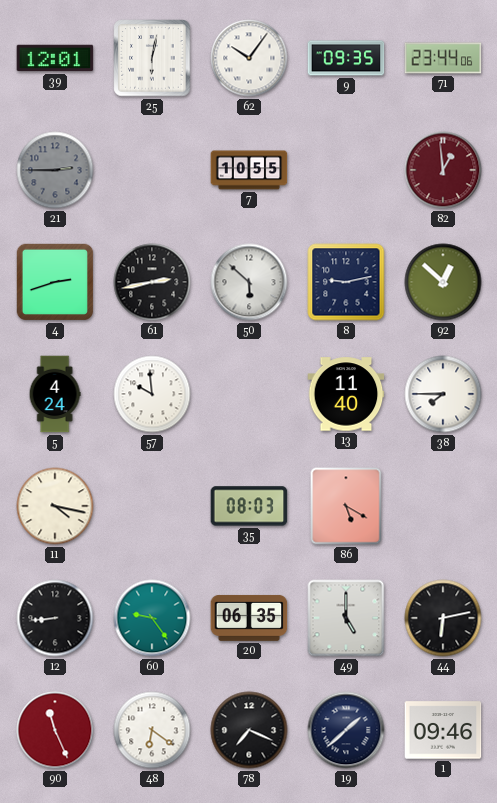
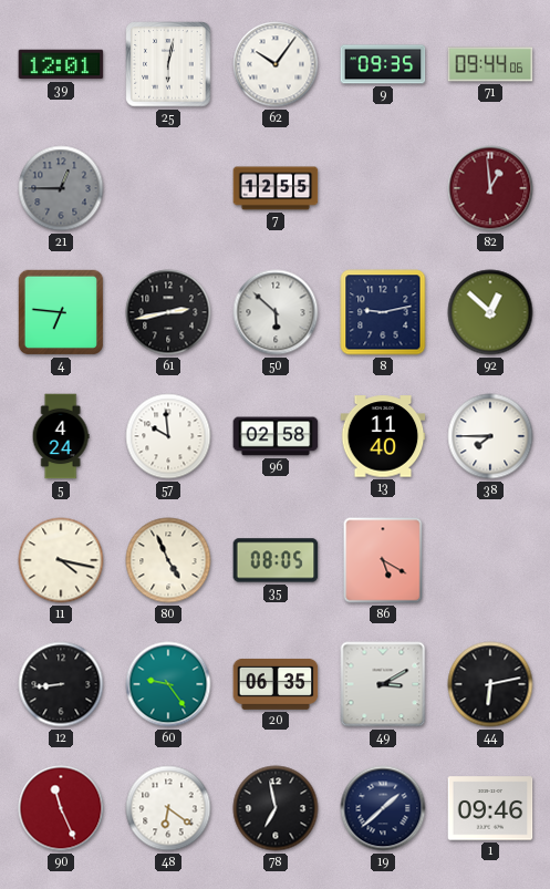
71: 23:44 -> 09:44 (490, 64)
21: 2:45 -> 12:45 (61, 188)
7: 10:55 -> 12:55 (276, 188)
4: 2:42 -> 6:46 (61, 312)
96: none -> 02:58 (276, 436)
80: none -> 4:56 (168, 560)
35: 08:03 -> 08:05 (276, 560)
49: 5:00 -> 3:10 (383, 684)
78: 7:19 -> 6:58 (276, 808)
